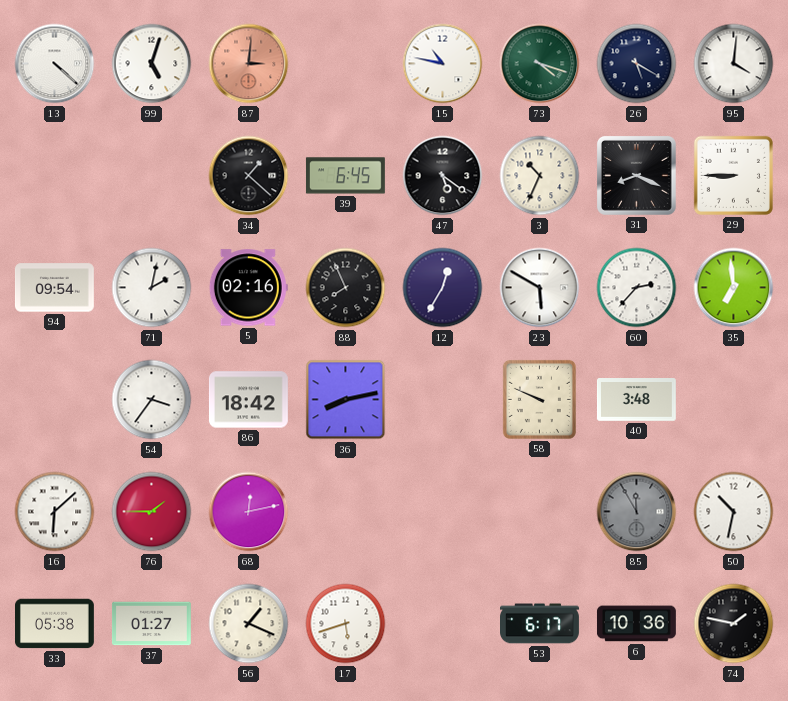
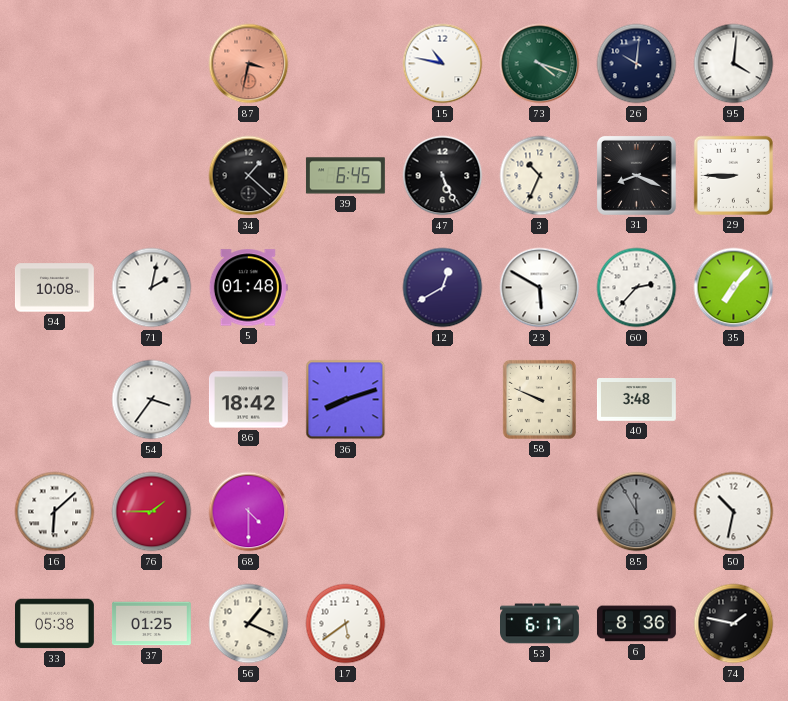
13: 4:22 -> none (55, 64)
99: 5:03 -> none (152, 64)
87: 3:01 -> 3:32 (249, 64)
26: 5:20 -> 10:01 (637, 64)
47: 5:21 -> 5:26 (443, 176)
94: 09:54 -> 10:08 (54, 288)
5: 02:16 -> 01:48 (248, 288)
88: 7:56 -> none (346, 288)
12: 12:35 -> 12:40 (443, 288)
35: 6:59 -> 7:07 (734, 288)
36: 8:13 -> 8:12 (346, 400)
68: 12:13 -> 4:30 (249, 512)
37: 01:27 -> 01:25 (151, 624)
17: 5:42 -> 5:39 (346, 624)
6: 10:36 -> 8:36 (636, 624)
